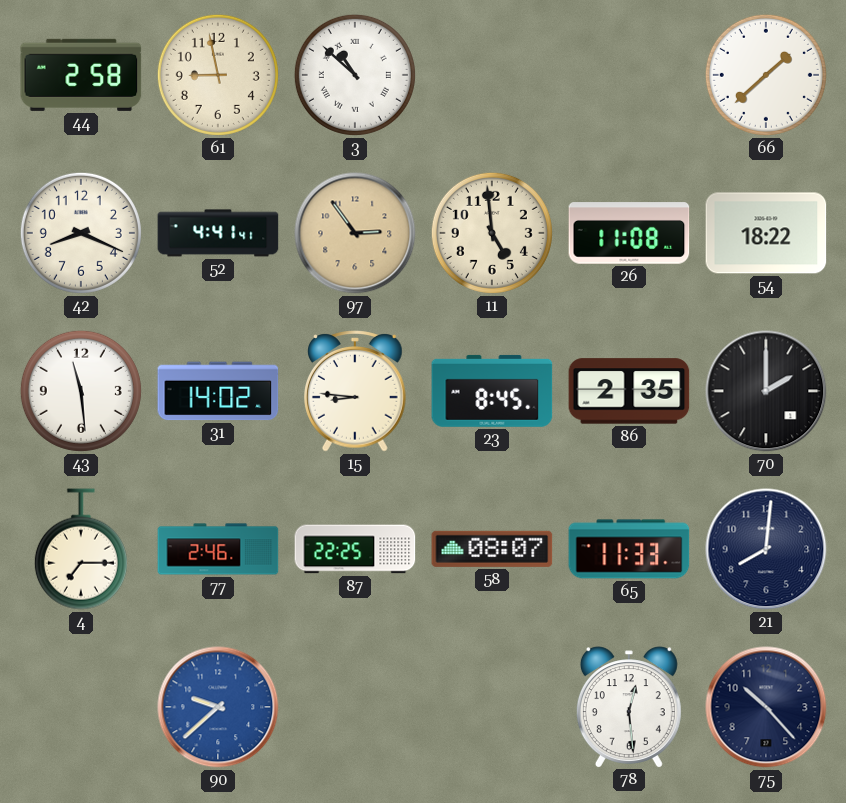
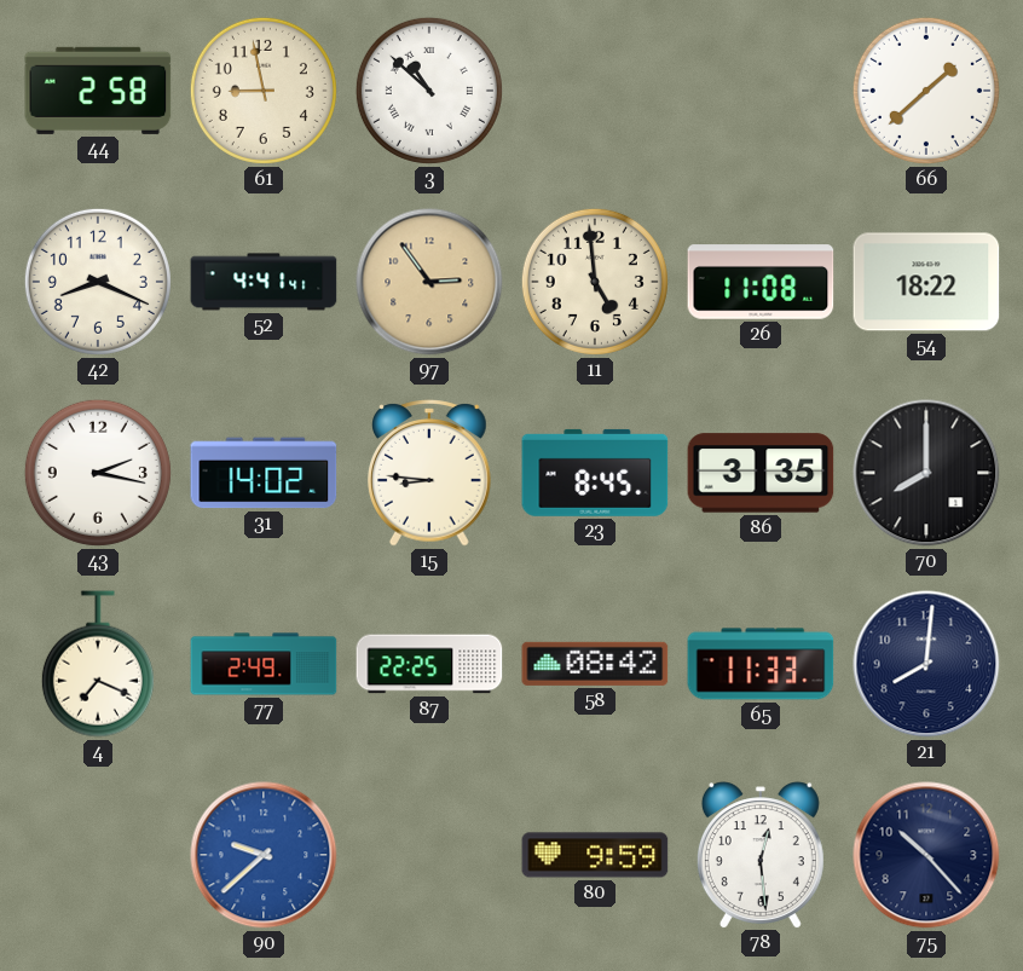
43: 11:29 -> 2:17 (98, 473)
86: 2:35 -> 3:35 (761, 473)
70: 2:00 -> 8:00 (926, 473)
4: 7:15 -> 7:19 (98, 664)
77: 2:46 -> 2:49 (264, 664)
58: 08:07 -> 08:42 (595, 664)
80: none -> 9:59 (595, 855)
